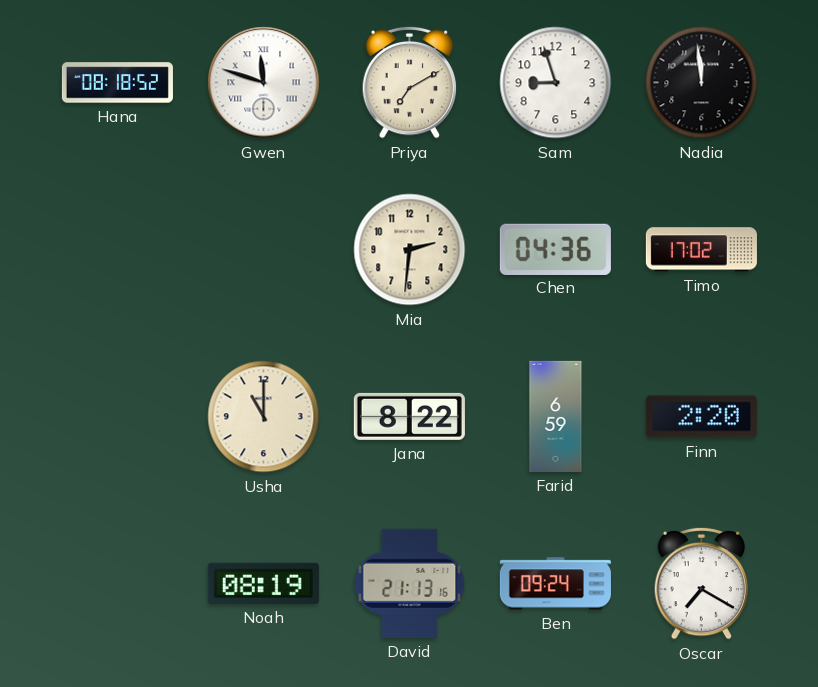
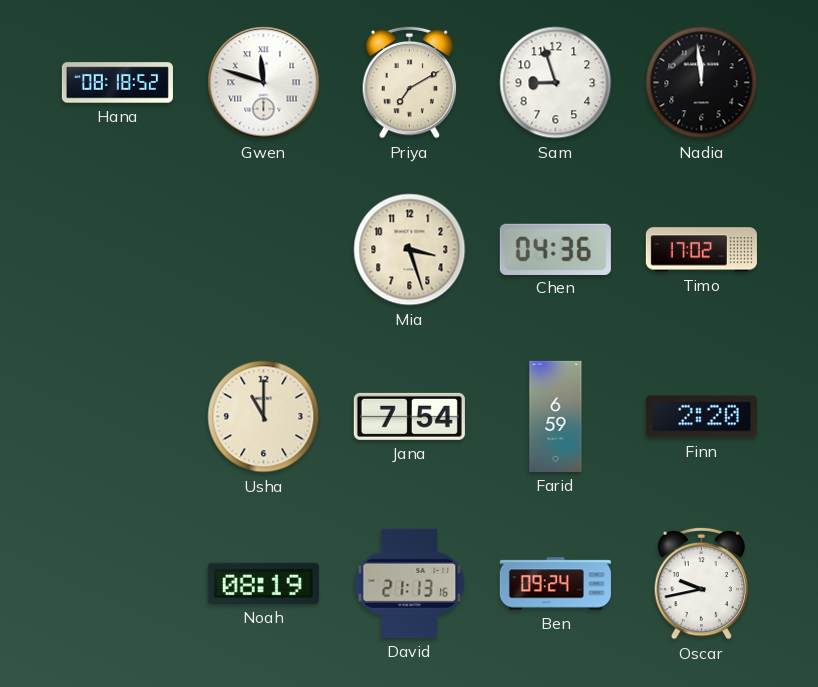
Mia: 2:31 -> 3:27 (410, 250)
Jana: 8:22 -> 7:54 (409, 416)
Oscar: 7:20 -> 9:43 (702, 583)
